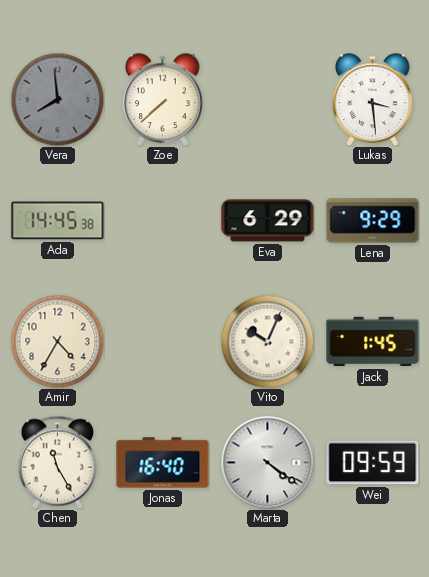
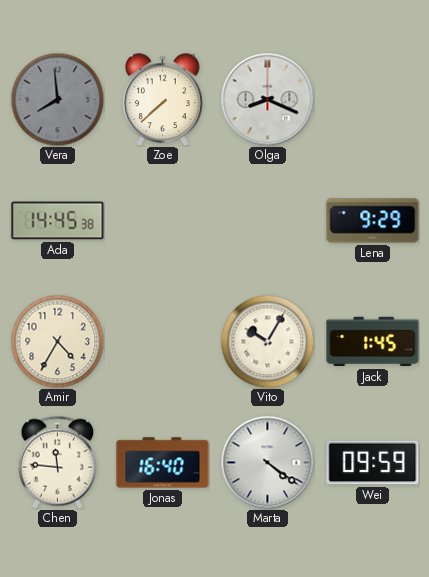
Olga: none -> 8:19 (267, 99)
Lukas: 3:29 -> none (373, 99)
Eva: 6:29 -> none (268, 221)
Vito: 10:04 -> 10:05 (267, 341)
Chen: 11:25 -> 11:46 (57, 462)
